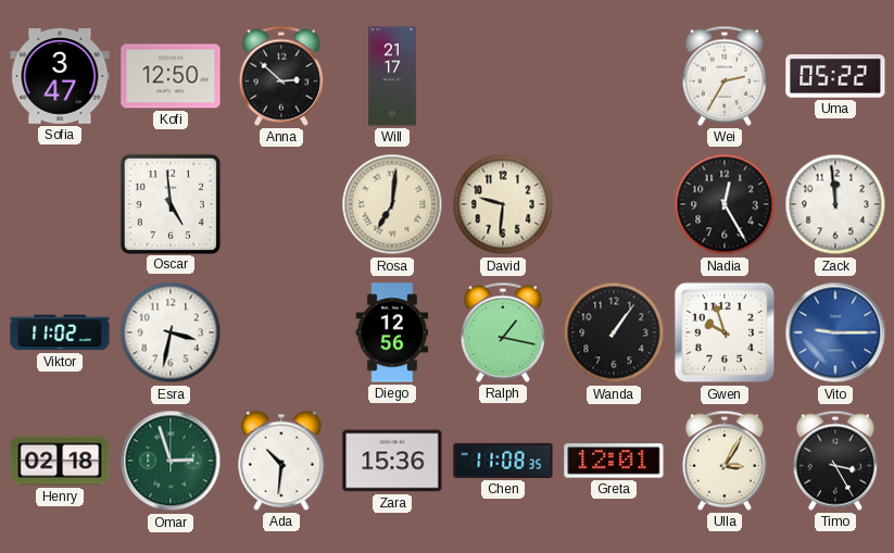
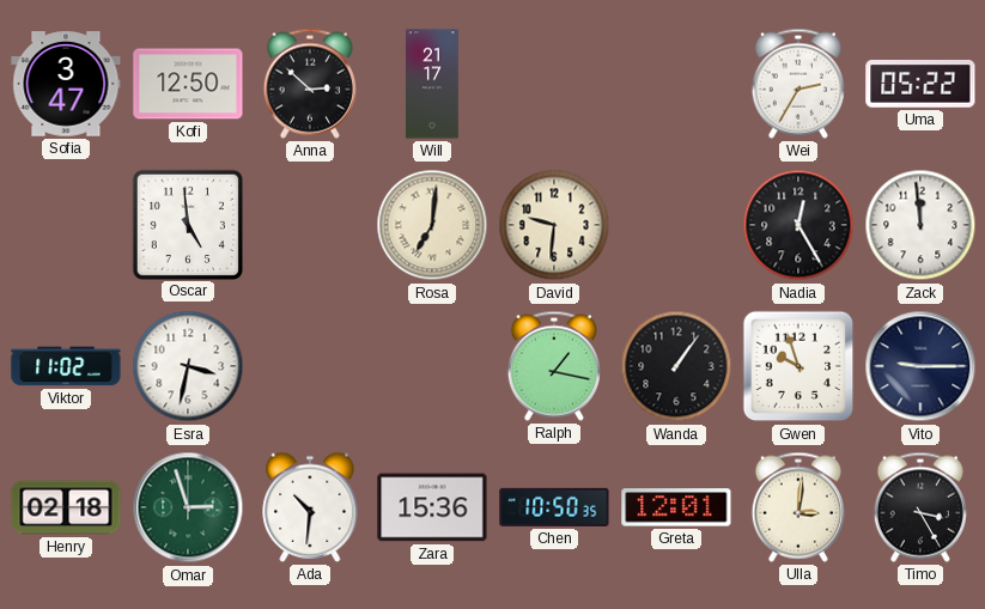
Diego: 12:56 -> none (392, 332)
Vito dial: blue -> navy (920, 366)
Chen: 11:08 -> 10:50 (554, 507)
Ulla: 3:05 -> 3:01 (798, 507)
